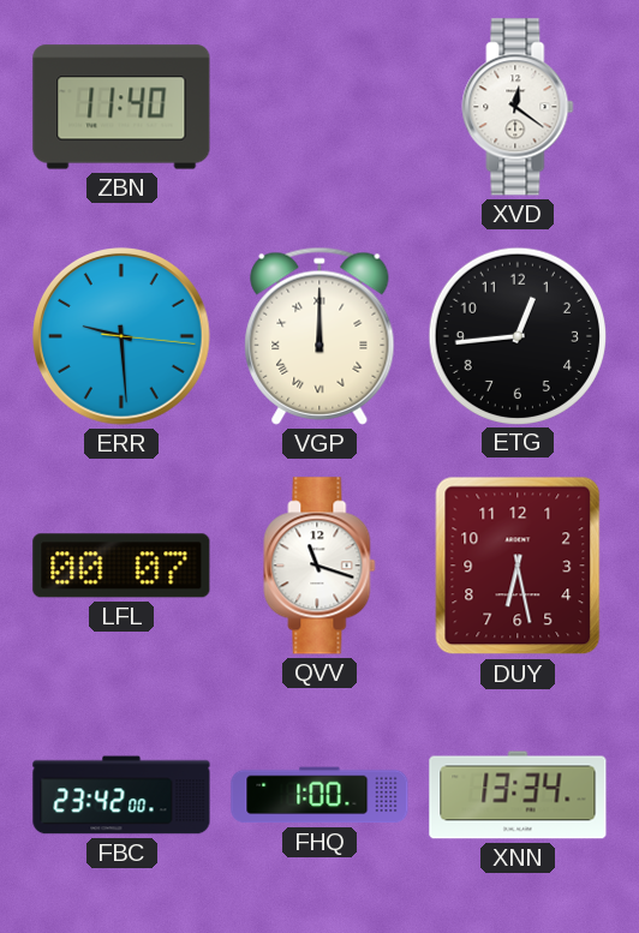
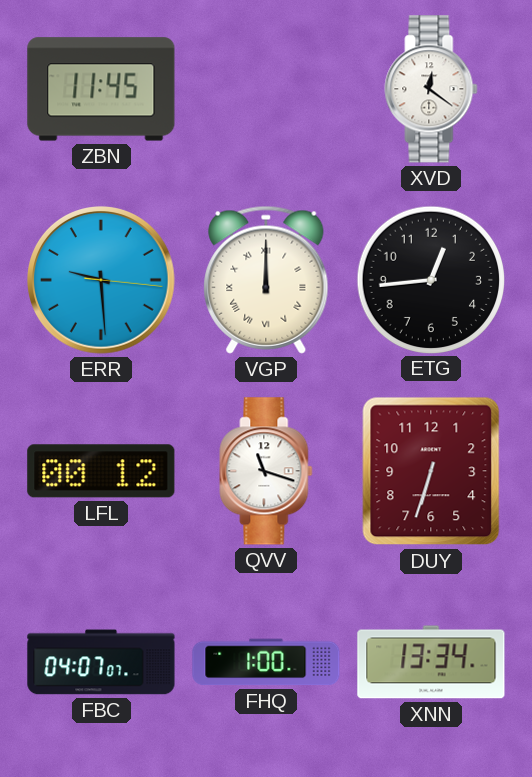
ZBN: 11:40 -> 11:45 (101, 89)
LFL: 00:07 -> 00:12 (101, 471)
DUY: 6:28 -> 6:33 (431, 471)
FBC: 23:42 -> 04:07 (101, 662)
